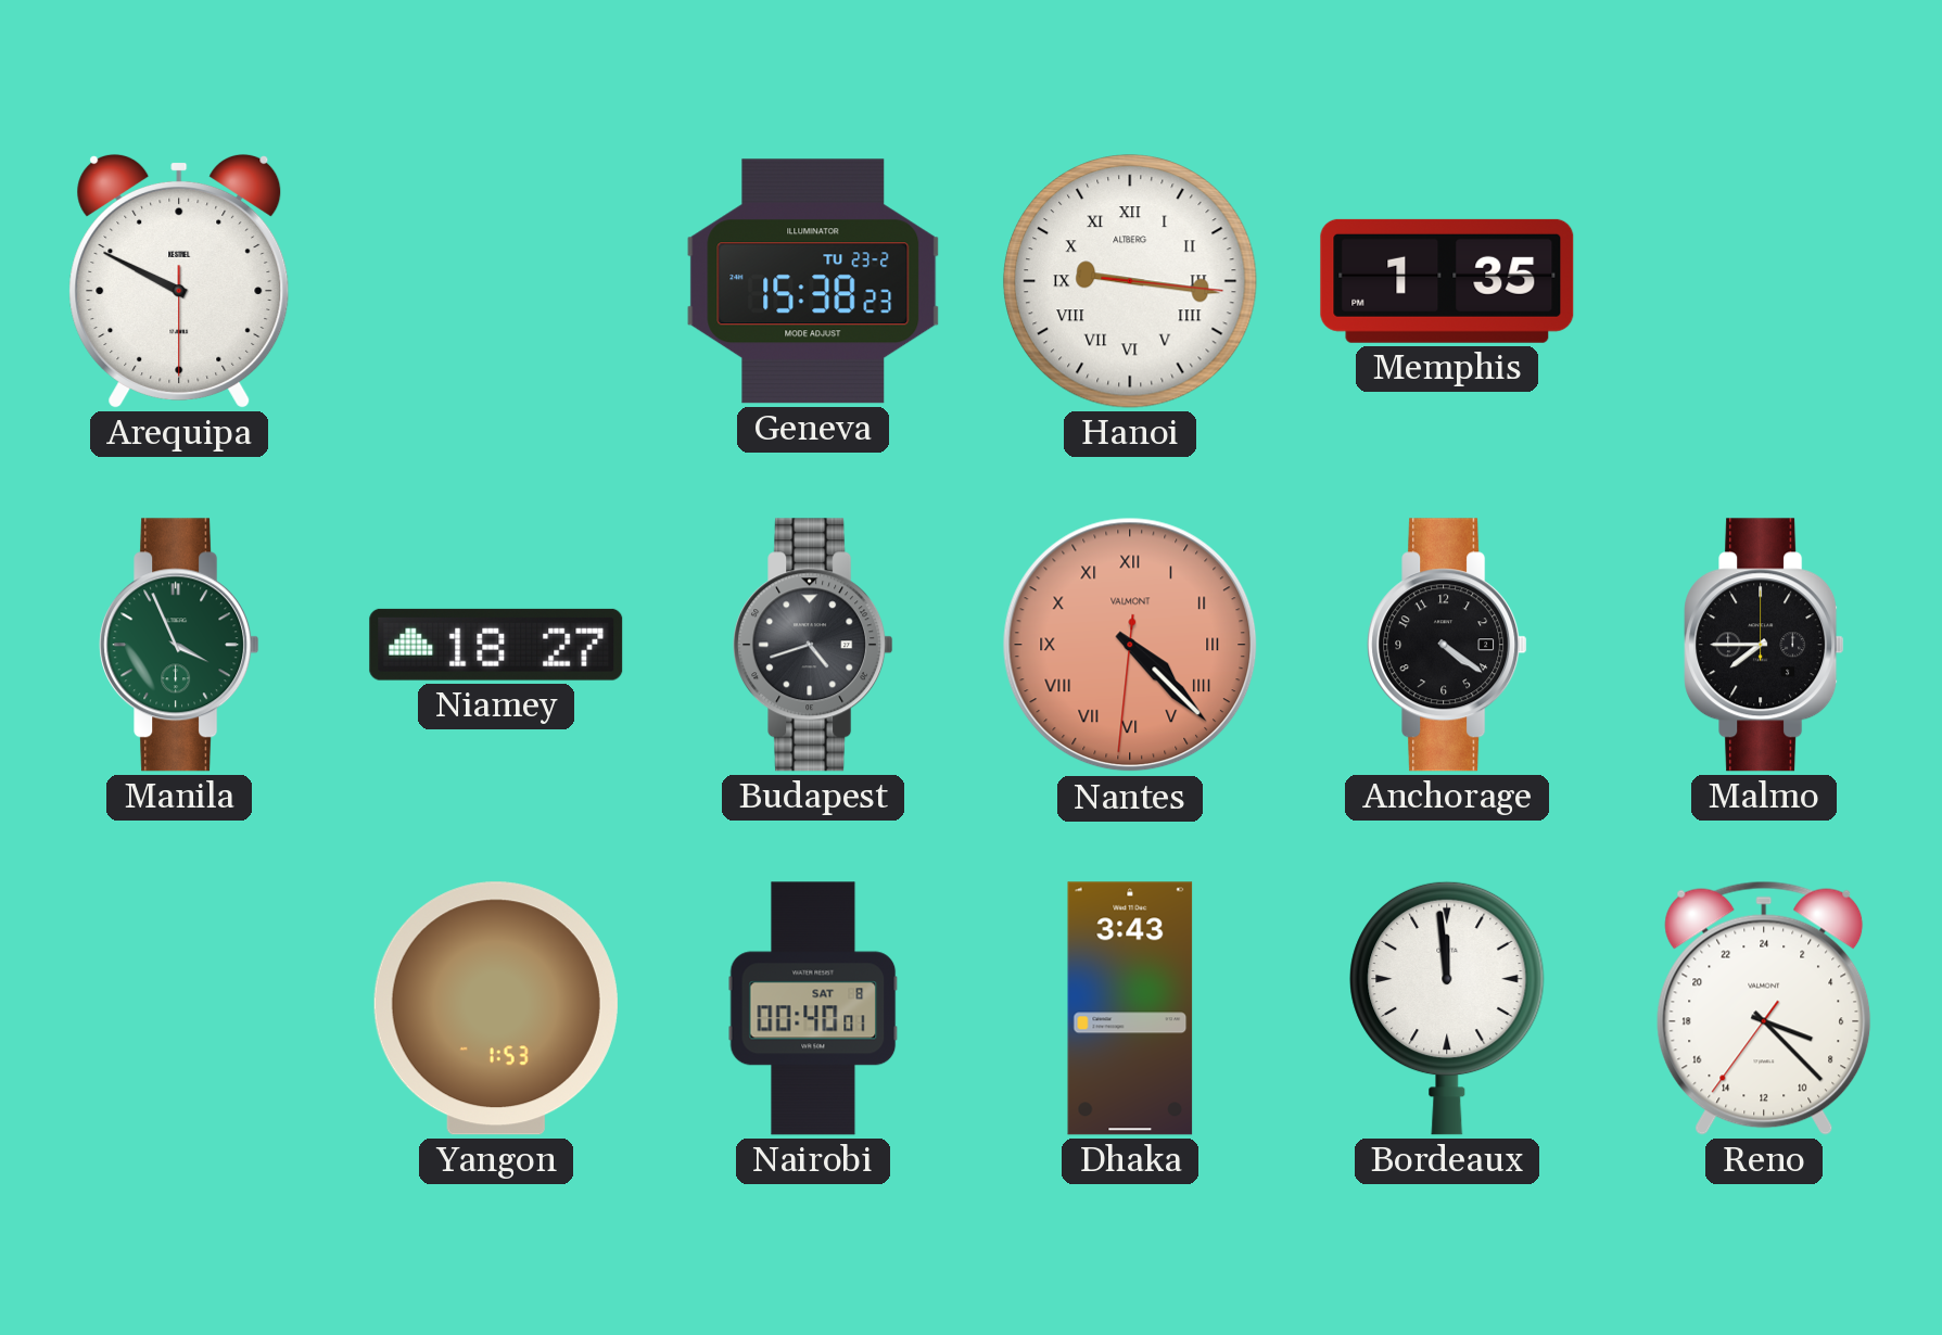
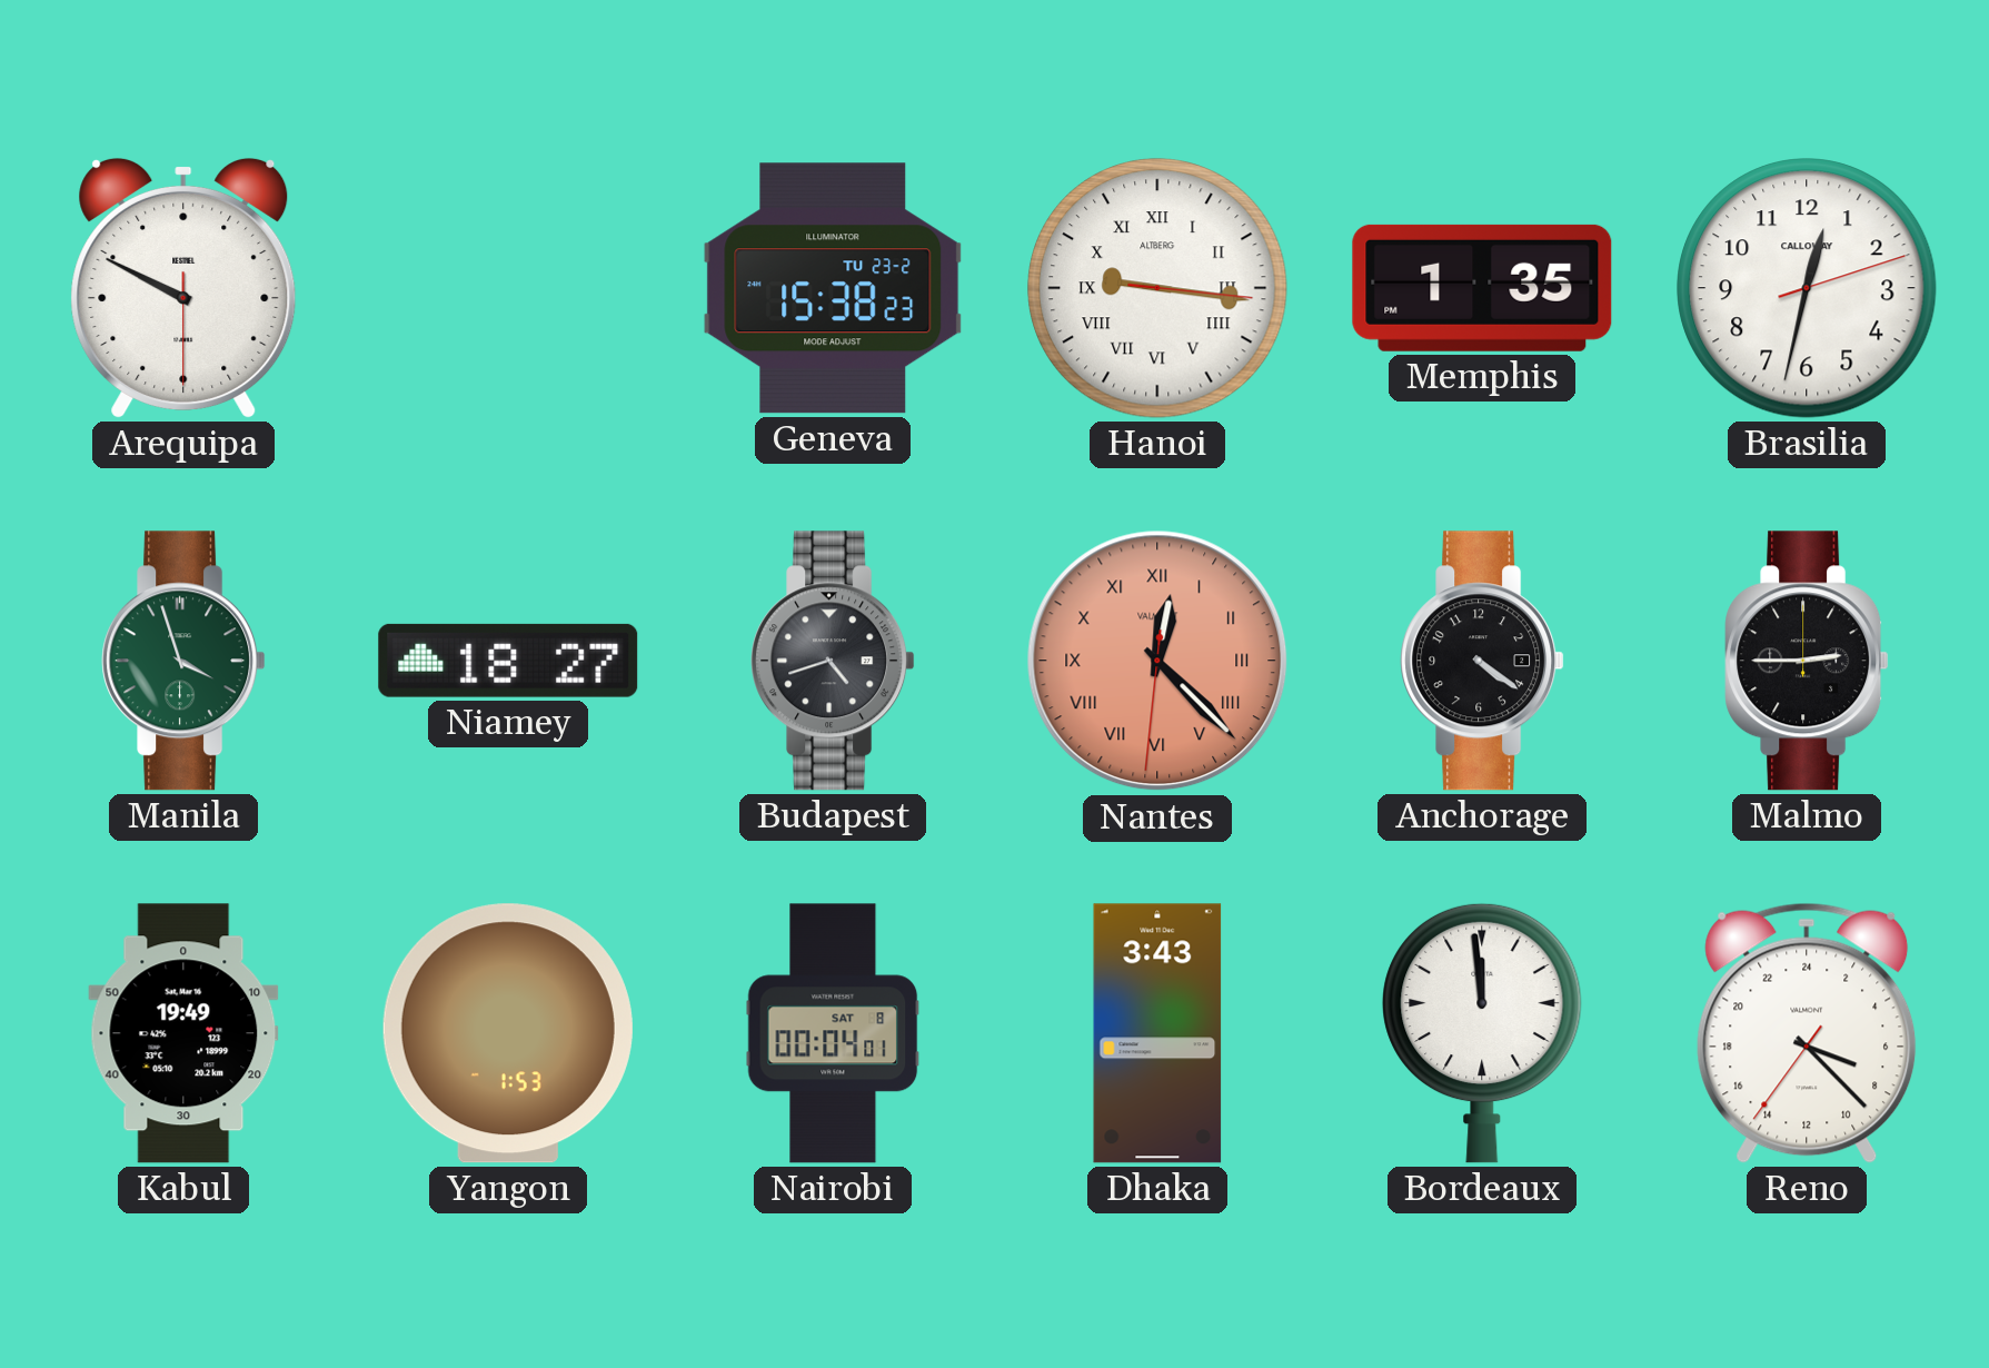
Brasilia: none -> 12:32 (1807, 288)
Manila: 3:56 -> 3:57 (183, 661)
Nantes: 4:22 -> 12:22 (1157, 661)
Malmo: 7:45 -> 2:45 (1807, 661)
Kabul: none -> 19:49 (183, 1033)
Nairobi: 00:40 -> 00:04 (833, 1033)
